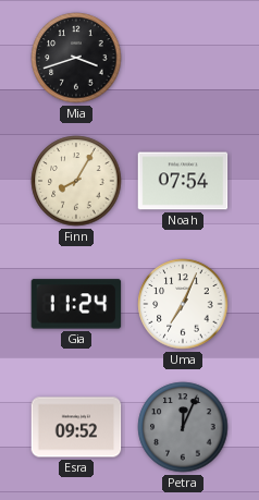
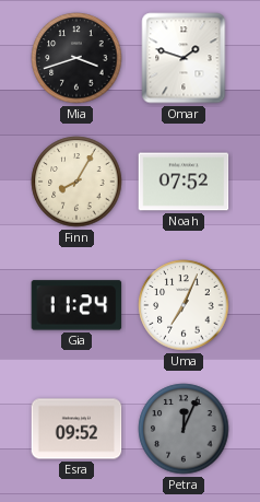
Omar: none -> 1:48 (184, 58)
Noah: 07:54 -> 07:52 (184, 182)
